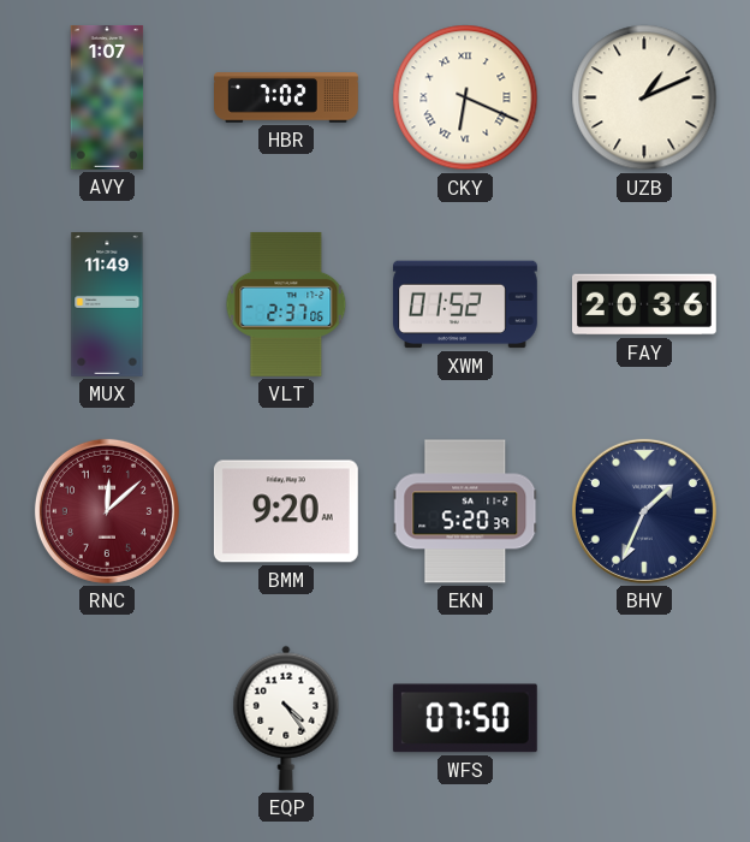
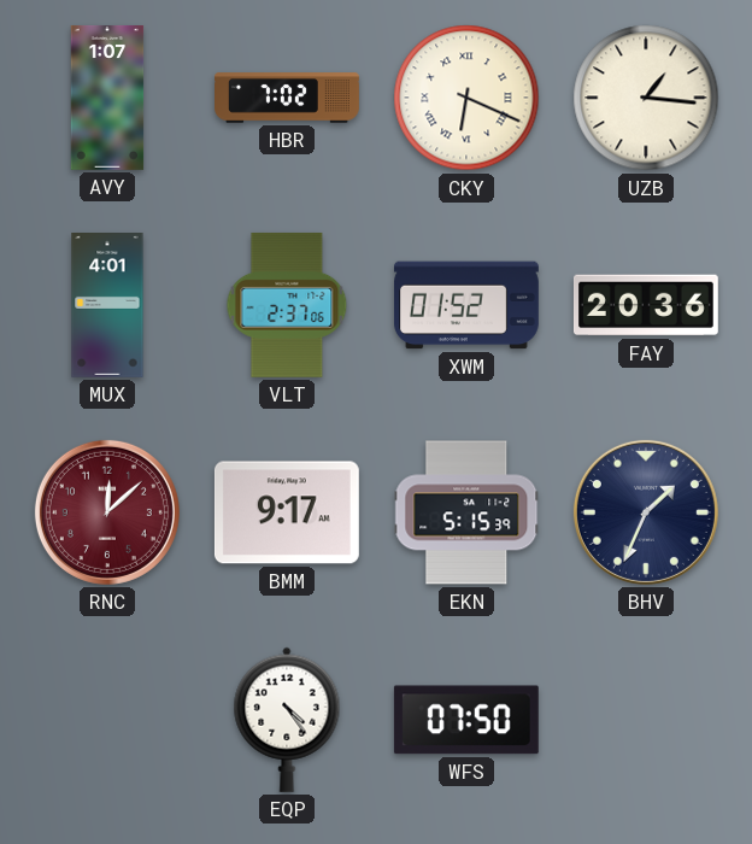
UZB: 1:11 -> 1:16 (646, 98)
MUX: 11:49 -> 4:01 (107, 306)
BMM: 9:20 -> 9:17 (287, 512)
EKN: 5:20 -> 5:15 (466, 512)
